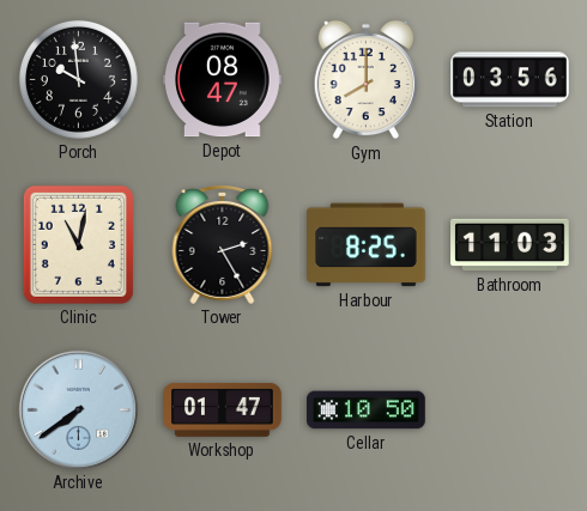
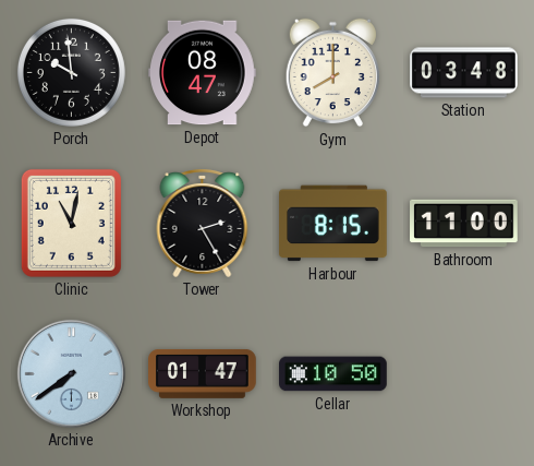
Station: 03:56 -> 03:48 (464, 73)
Harbour: 8:25 -> 8:15 (333, 224)
Bathroom: 11:03 -> 11:00 (464, 224)
